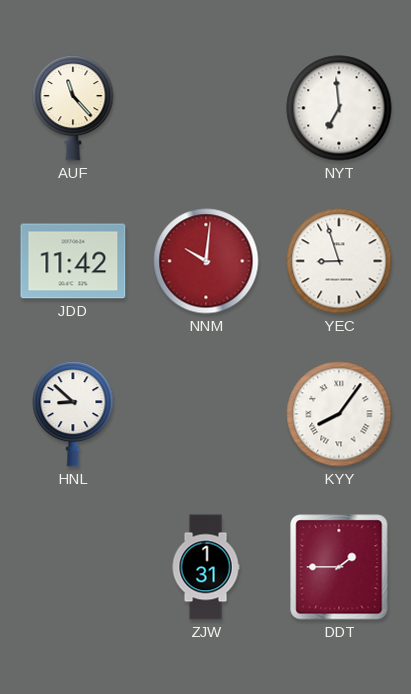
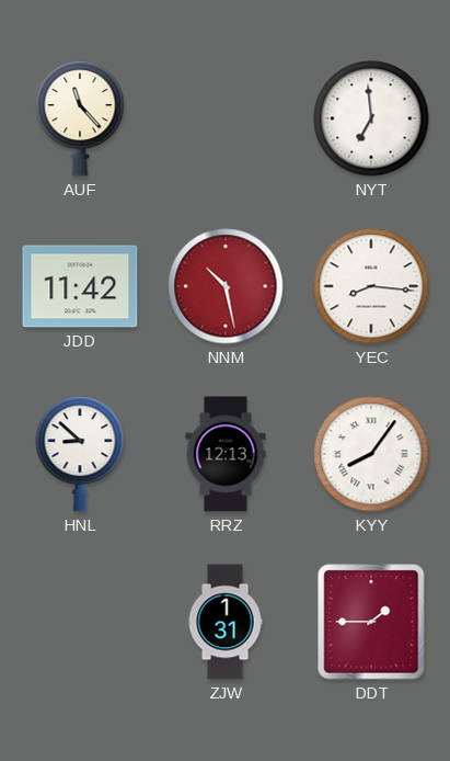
NNM: 10:01 -> 10:28 (226, 286)
YEC: 8:57 -> 8:16 (371, 286)
RRZ: none -> 12:13 (226, 454)
